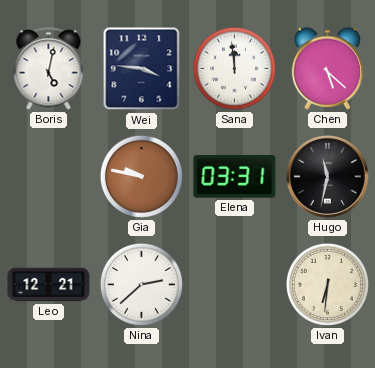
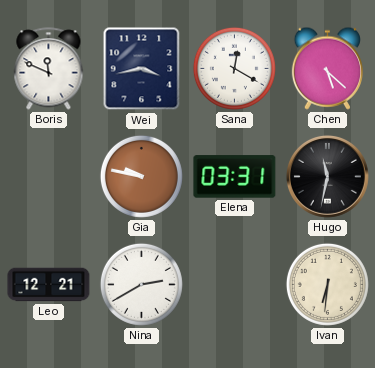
Boris: 5:02 -> 11:49 (49, 69)
Wei: 3:46 -> 3:43 (142, 69)
Sana: 11:59 -> 12:20 (234, 68)
Nina: 2:38 -> 2:40 (141, 284)
